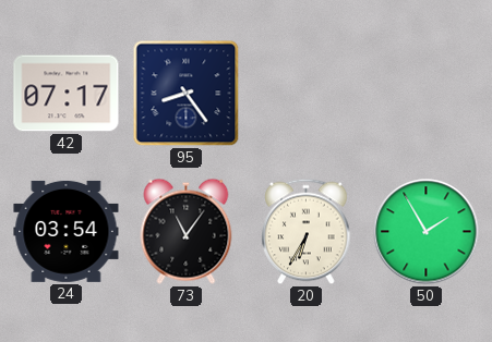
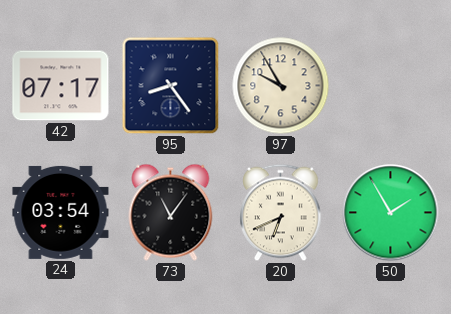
97: none -> 9:55 (281, 86)
20: 6:35 -> 6:41 (281, 213)
